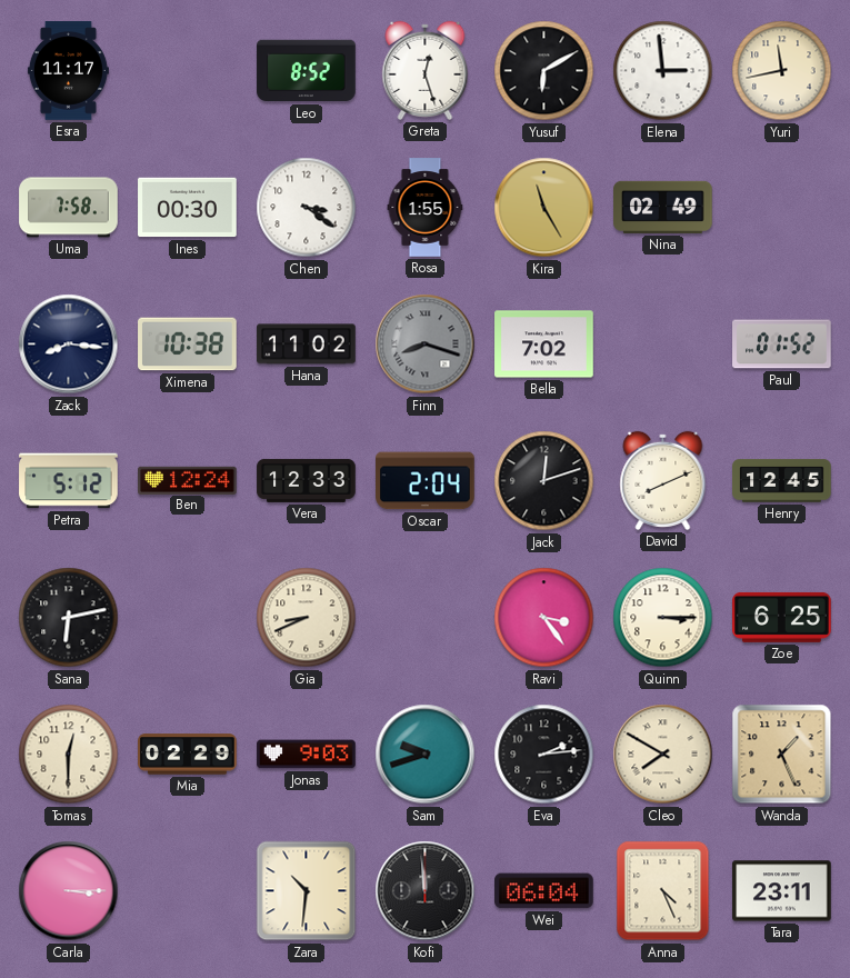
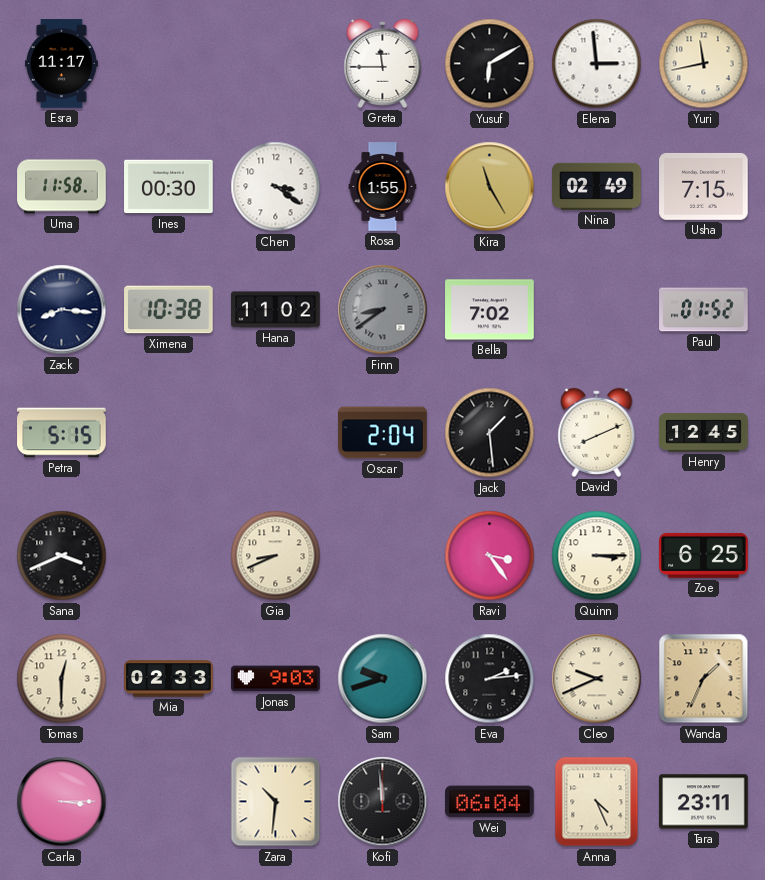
Leo: 8:52 -> none (307, 71)
Greta: 12:27 -> 11:45 (383, 63)
Uma: 7:58 -> 11:58 (62, 187)
Usha: none -> 7:15 (704, 186)
Finn: 8:18 -> 8:39 (383, 310)
Petra: 5:12 -> 5:15 (62, 433)
Ben: 12:24 -> none (188, 480)
Vera: 12:33 -> none (307, 480)
Jack: 12:12 -> 1:29 (490, 433)
Sana: 6:13 -> 3:41 (62, 556)
Mia: 02:29 -> 02:33 (169, 679)
Cleo: 7:50 -> 9:41 (597, 679)
Wanda: 1:26 -> 1:34 (704, 679)
